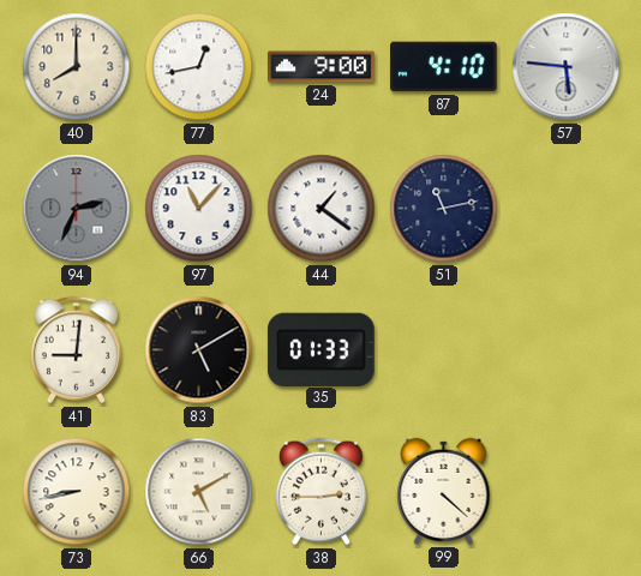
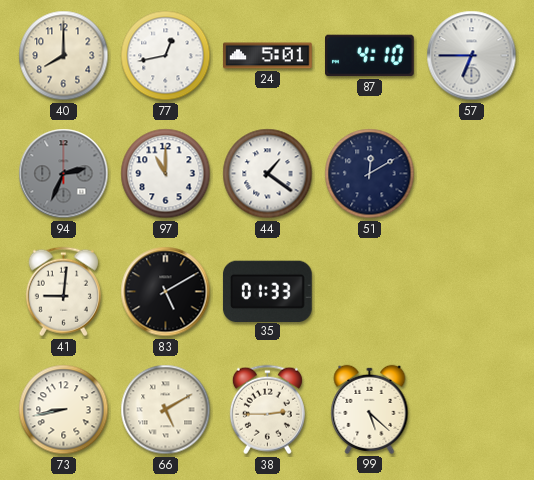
24: 9:00 -> 5:01 (268, 56)
57: 5:46 -> 6:45 (472, 56)
97: 11:07 -> 11:00 (166, 174)
51: 11:13 -> 12:10 (370, 174)
99: 4:22 -> 5:22 (370, 409)
